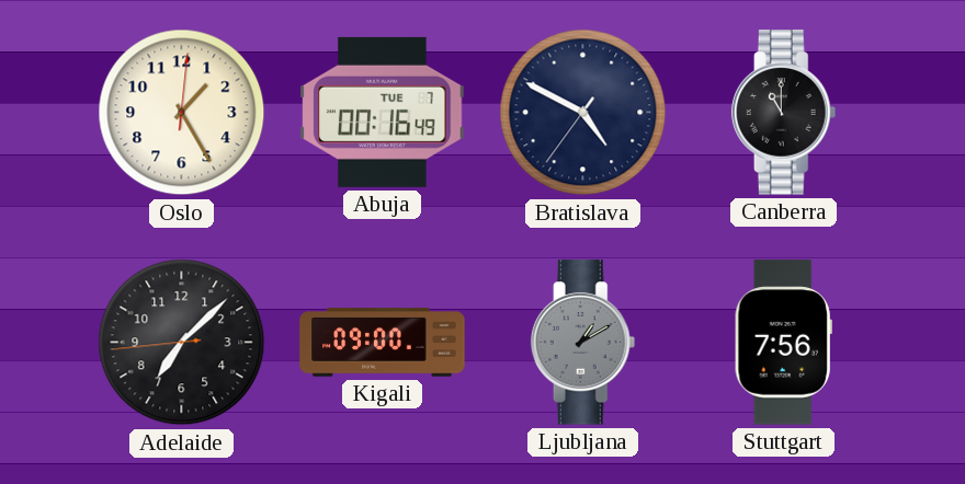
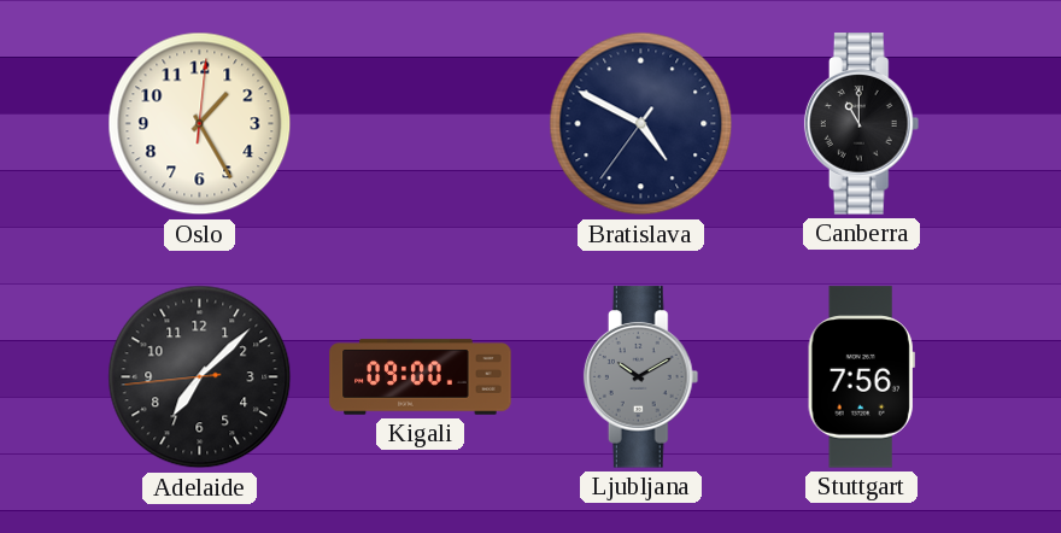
Abuja: 00:16 -> none (383, 112)
Ljubljana: 1:10 -> 10:10 (641, 377)
